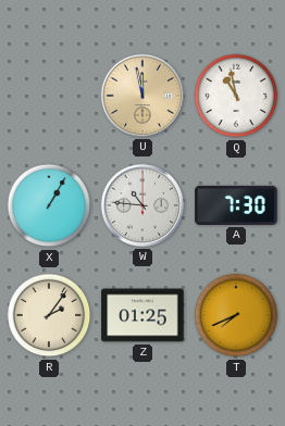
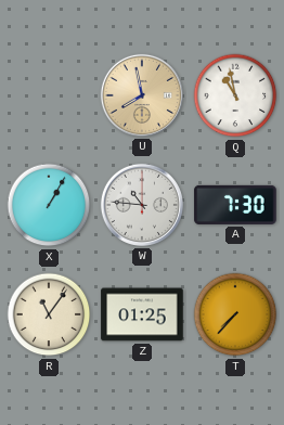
U: 11:58 -> 7:58 (142, 95)
R: 2:06 -> 11:06 (49, 314)
T: 7:41 -> 7:37 (235, 314)
